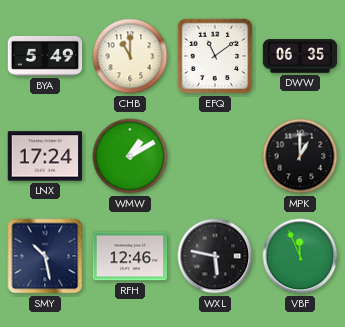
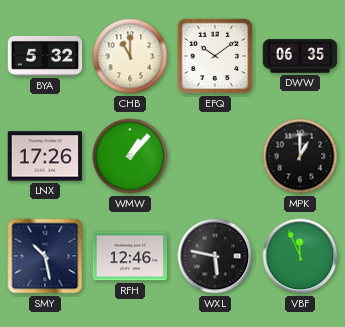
BYA: 5:49 -> 5:32 (45, 56)
EFQ: 11:09 -> 10:09 (215, 56)
LNX: 17:24 -> 17:26 (45, 156)
WMW: 1:10 -> 1:07 (130, 156)
